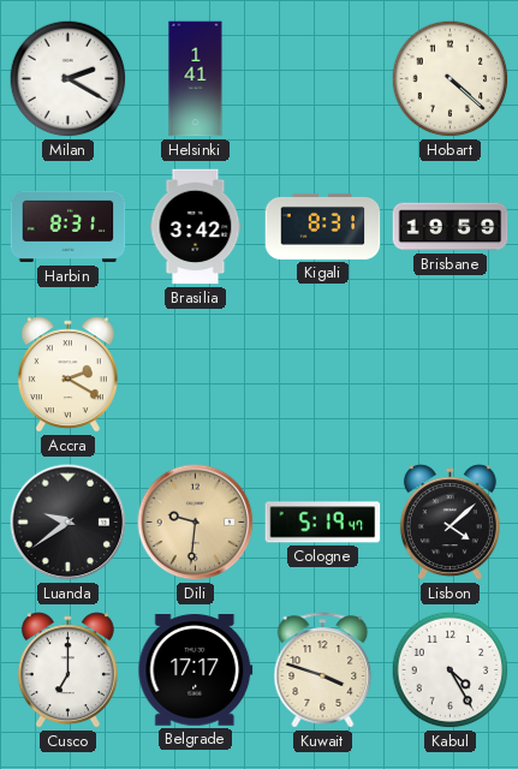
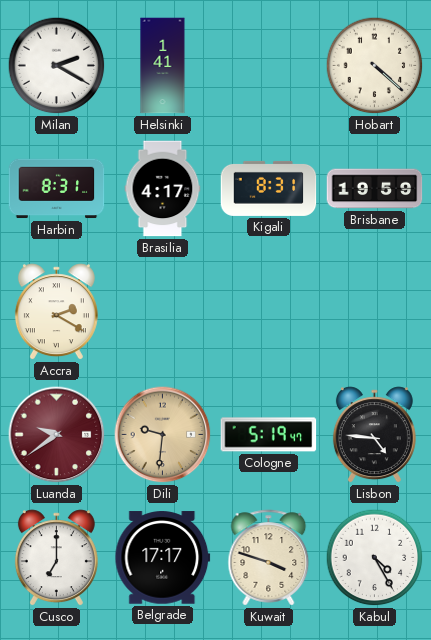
Brasilia: 3:42 -> 4:17 (163, 189)
Luanda dial: black -> burgundy (57, 435)
Lisbon: 4:08 -> 4:46 (374, 435)
